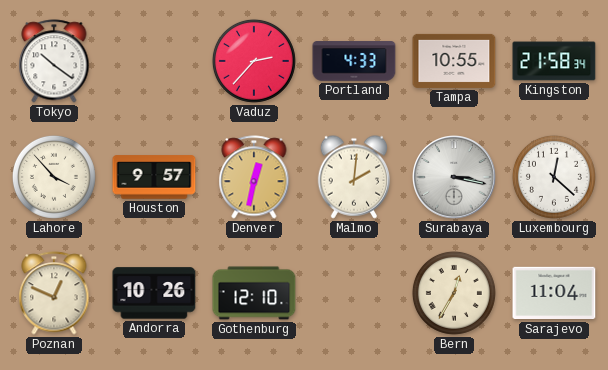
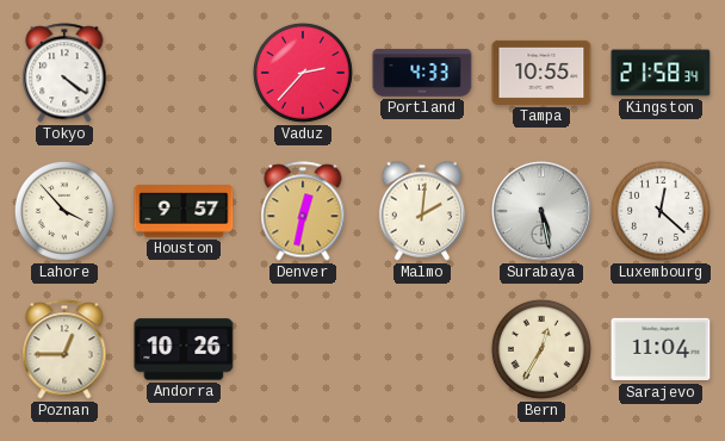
Tokyo: 10:21 -> 4:21 (64, 73)
Surabaya: 3:17 -> 5:28 (543, 211)
Poznan: 12:49 -> 12:45 (64, 349)
Gothenburg: 12:10 -> none (254, 293)
